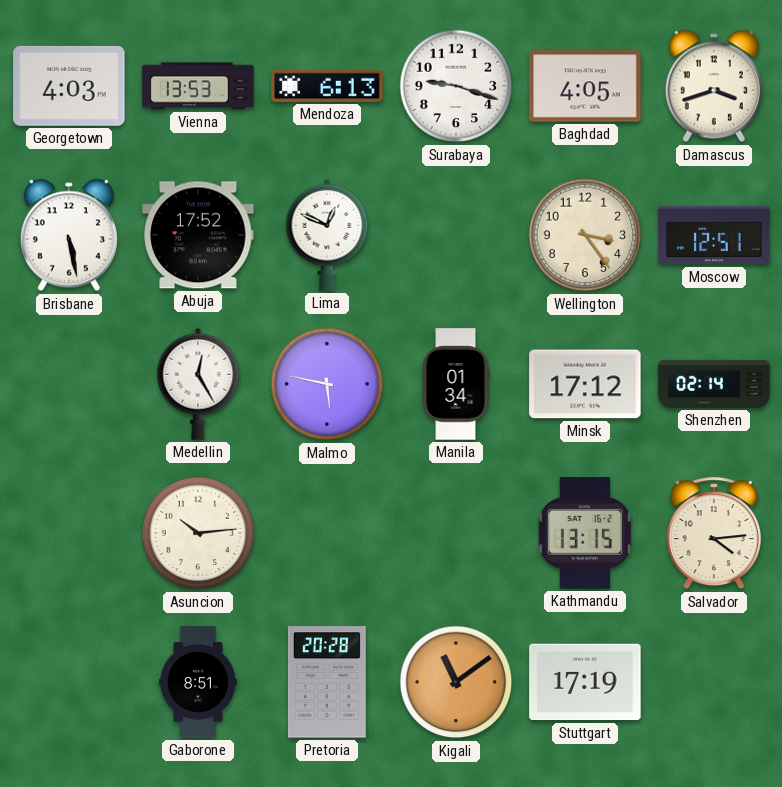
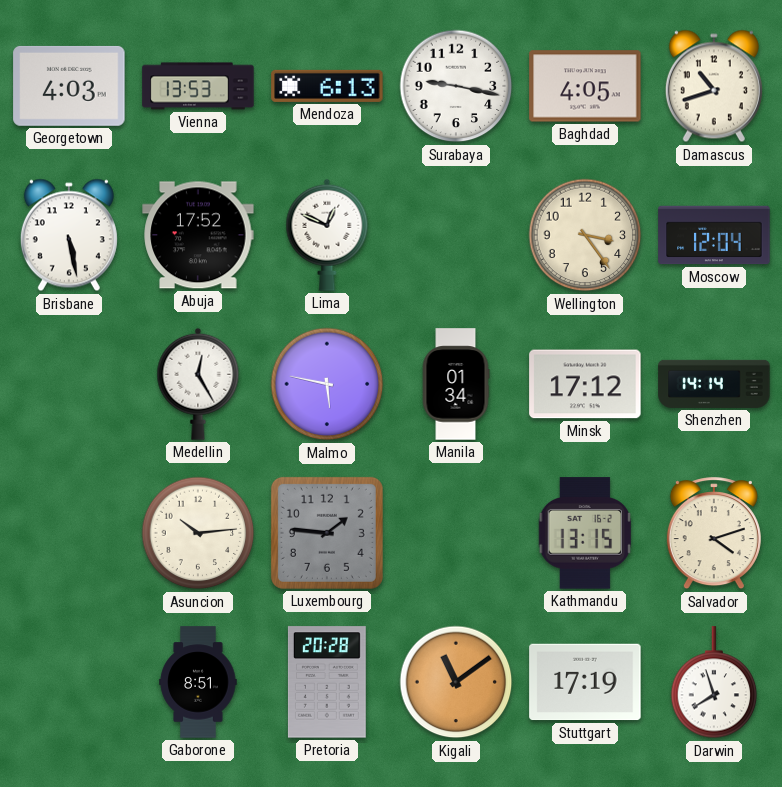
Surabaya: 9:18 -> 9:17 (456, 86)
Damascus: 3:42 -> 10:42 (714, 86)
Moscow: 12:51 -> 12:04 (714, 235)
Shenzhen: 02:14 -> 14:14 (714, 384)
Luxembourg: none -> 1:46 (327, 533)
Salvador: 4:14 -> 4:12 (714, 534)
Darwin: none -> 7:57 (714, 683)
